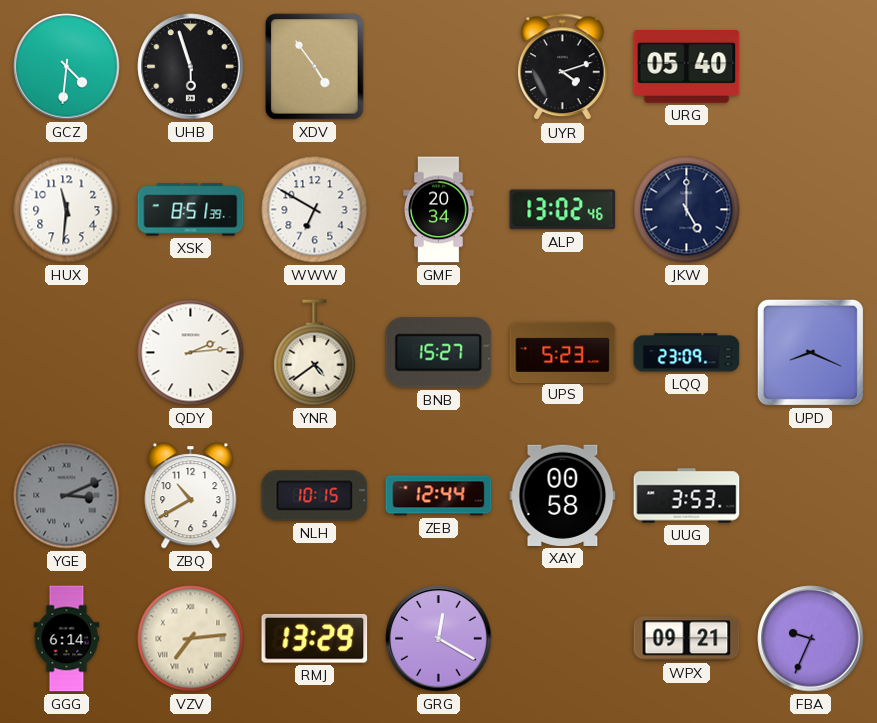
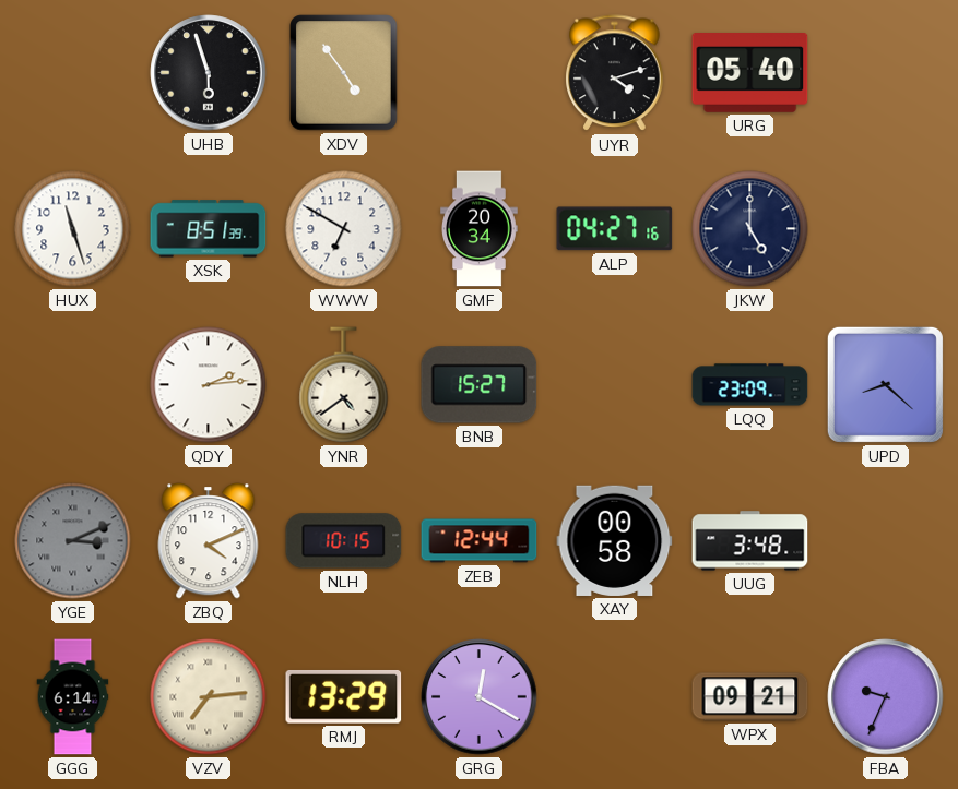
GCZ: 4:31 -> none (67, 67)
HUX: 11:31 -> 11:27 (73, 229)
ALP: 13:02 -> 04:27 (615, 229)
UPS: 5:23 -> none (563, 352)
UPD: 8:19 -> 8:22 (885, 384)
ZBQ: 10:40 -> 4:11 (209, 541)
UUG: 3:53 -> 3:48 (750, 541)
